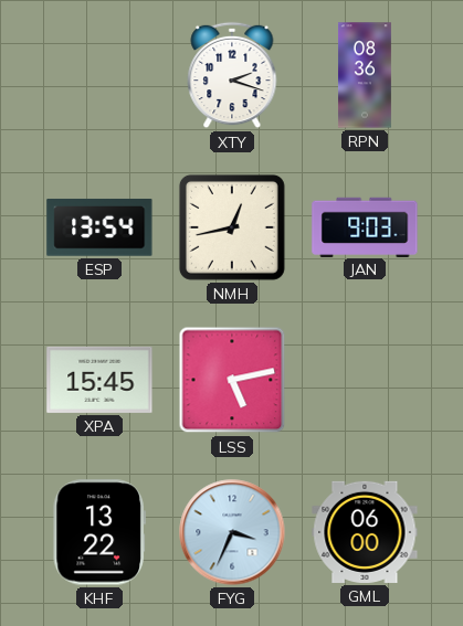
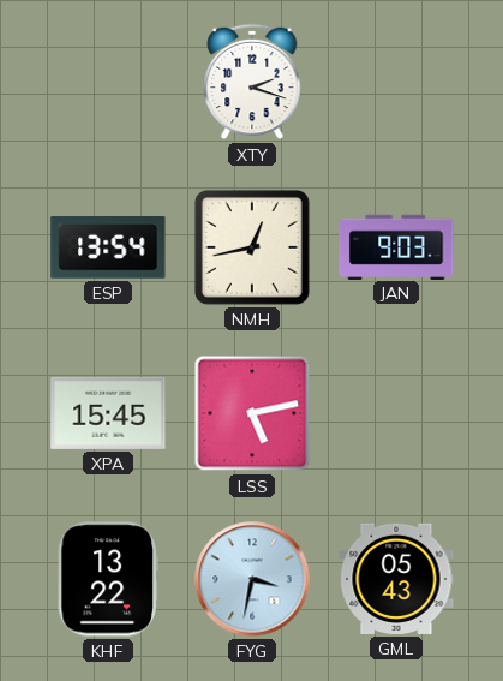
RPN: 08:36 -> none (365, 75)
FYG: 3:34 -> 3:32 (252, 579)
GML: 06:00 -> 05:43 (396, 579)
